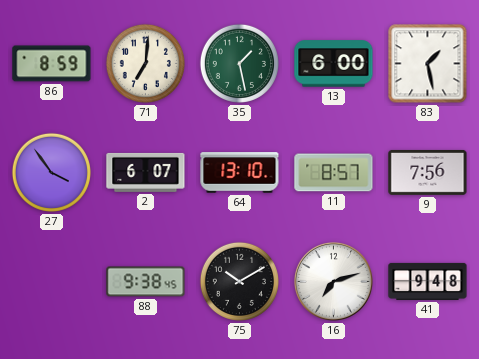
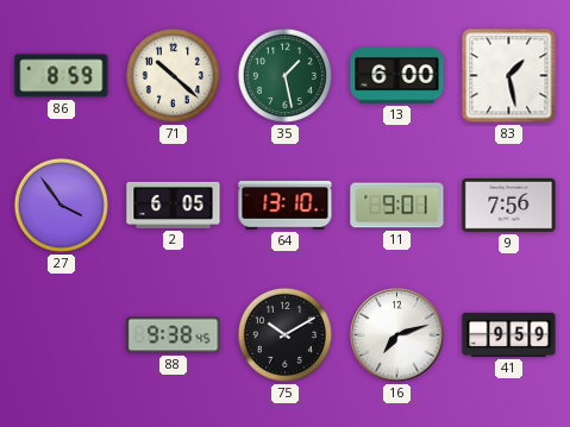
71: 7:01 -> 10:22 (173, 75)
2: 6:07 -> 6:05 (174, 205)
11: 8:57 -> 9:01 (397, 206)
41: 9:48 -> 9:59 (509, 334)
